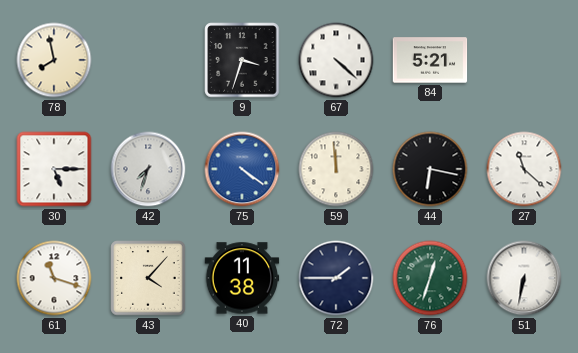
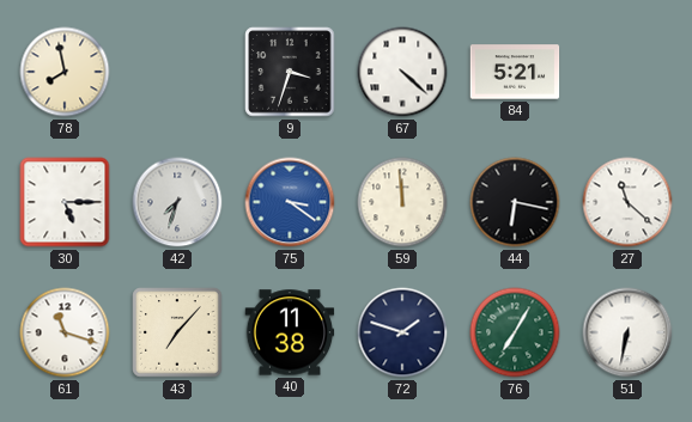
75: 4:21 -> 3:21 (290, 202)
43: 4:07 -> 7:07 (177, 332)
72: 1:45 -> 1:48 (402, 332)
76: 12:33 -> 7:05 (515, 332)
